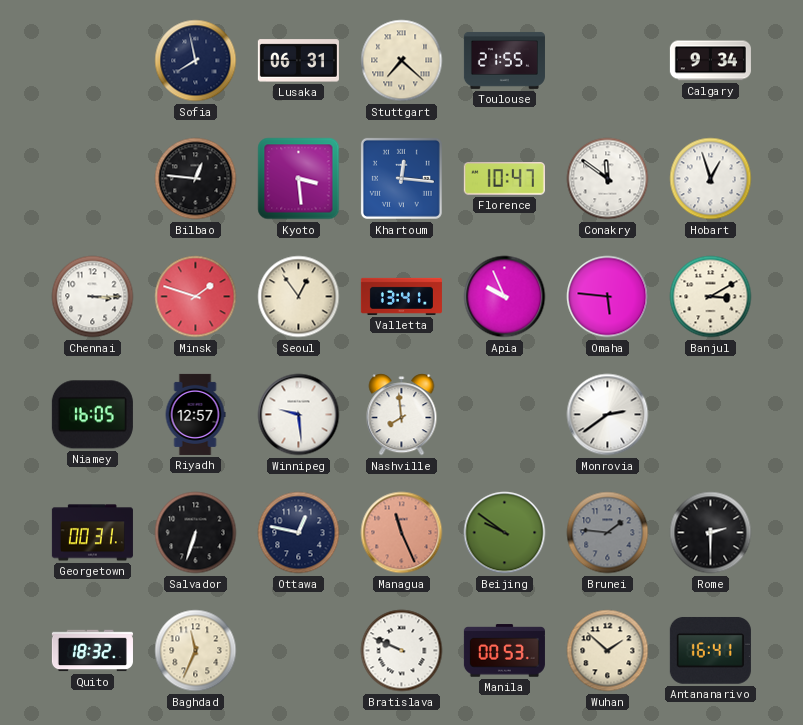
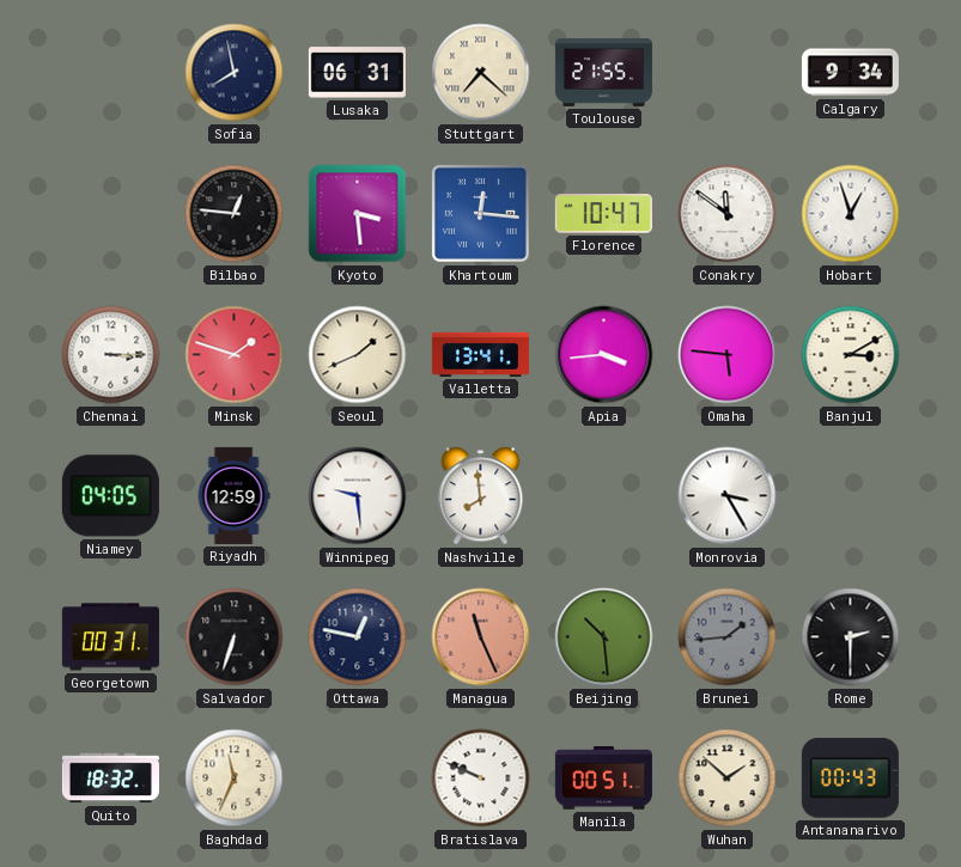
Seoul: 12:54 -> 1:41 (358, 355)
Apia: 9:56 -> 3:44 (604, 355)
Niamey: 16:05 -> 04:05 (110, 496)
Riyadh: 12:57 -> 12:59 (233, 495)
Monrovia: 2:39 -> 3:25 (728, 496)
Beijing: 9:51 -> 10:29 (604, 637)
Brunei: 1:46 -> 1:44 (728, 637)
Manila: 00:53 -> 00:51 (603, 779)
Antananarivo: 16:41 -> 00:43 (850, 777)
